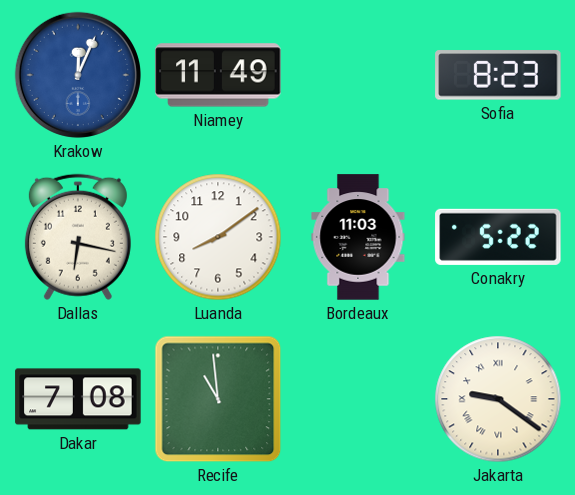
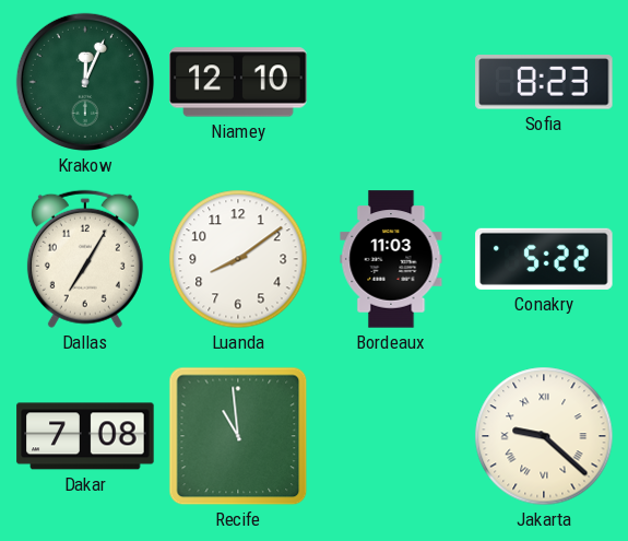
Krakow dial: blue -> green (85, 82)
Niamey: 11:49 -> 12:10 (238, 82)
Dallas: 6:17 -> 7:05 (85, 259)
Jakarta: 9:21 -> 9:22 (544, 436)
